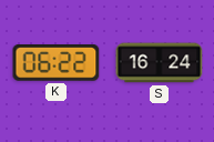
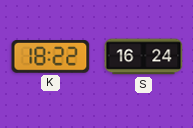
K: 06:22 -> 18:22 (51, 57)
